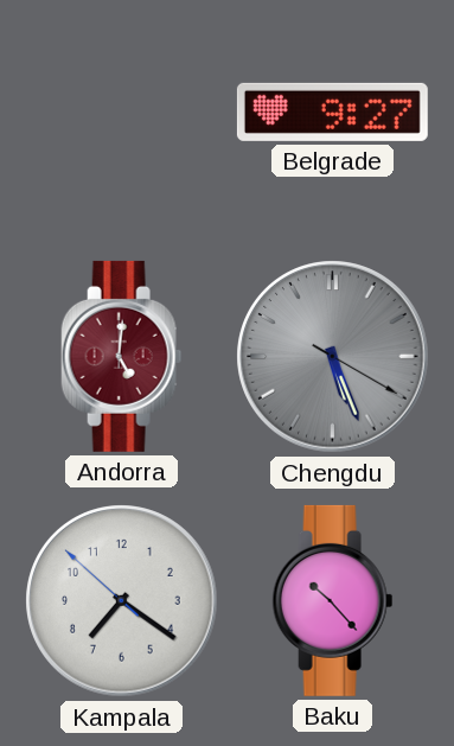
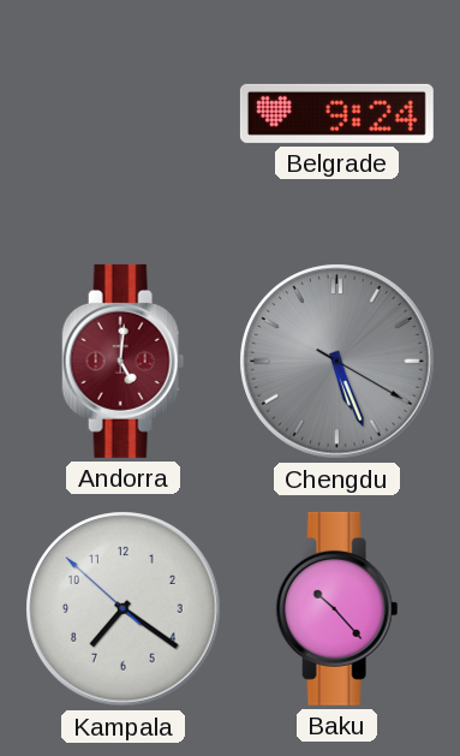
Belgrade: 9:27 -> 9:24 (336, 113)
